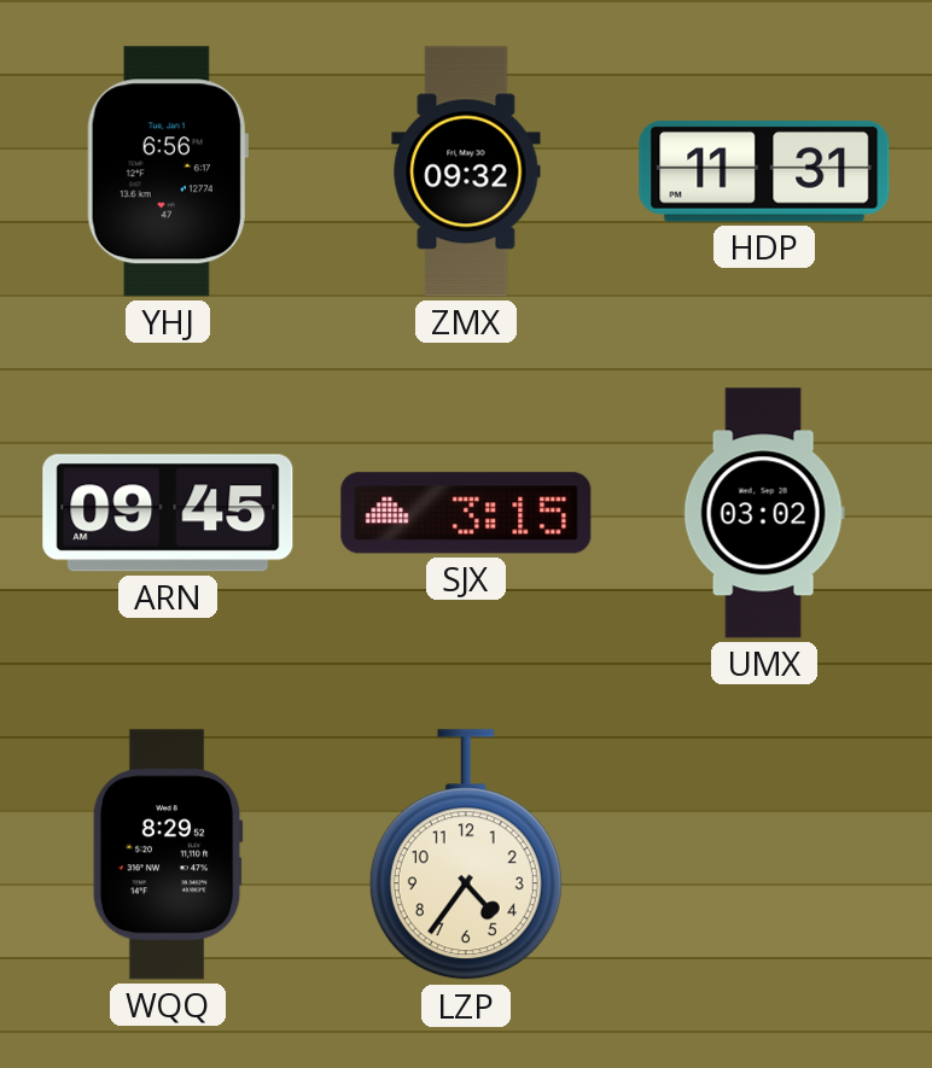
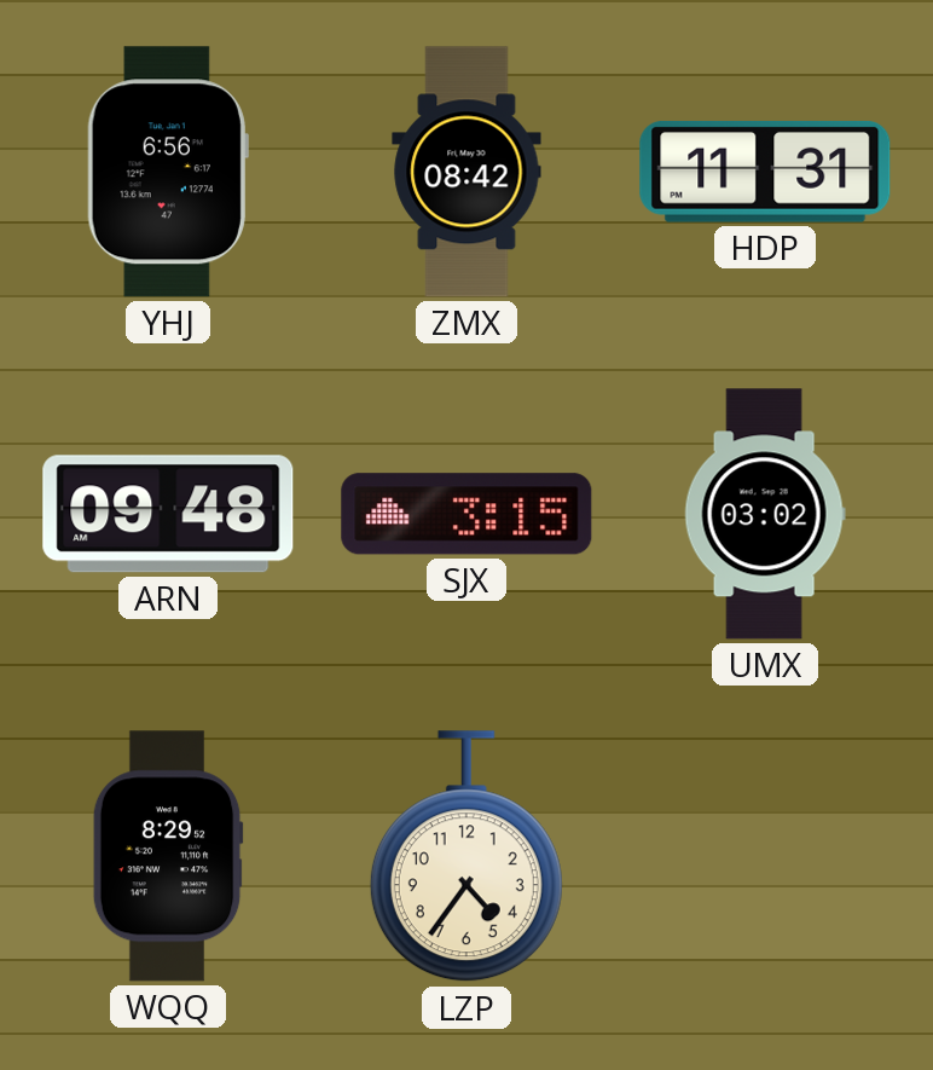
ZMX: 09:32 -> 08:42 (467, 172)
ARN: 09:45 -> 09:48 (168, 514)
